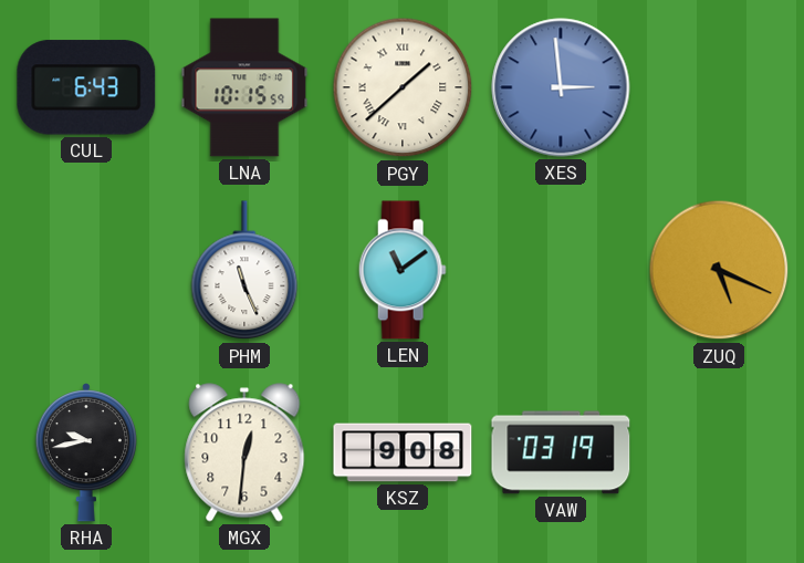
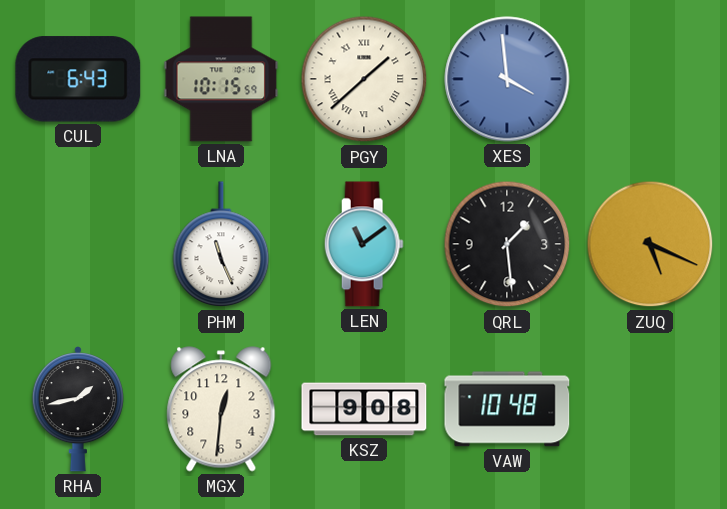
XES: 2:59 -> 3:59 (507, 79)
QRL: none -> 1:29 (507, 244)
RHA: 9:43 -> 1:43 (78, 410)
VAW: 03:19 -> 10:48 (507, 409)
